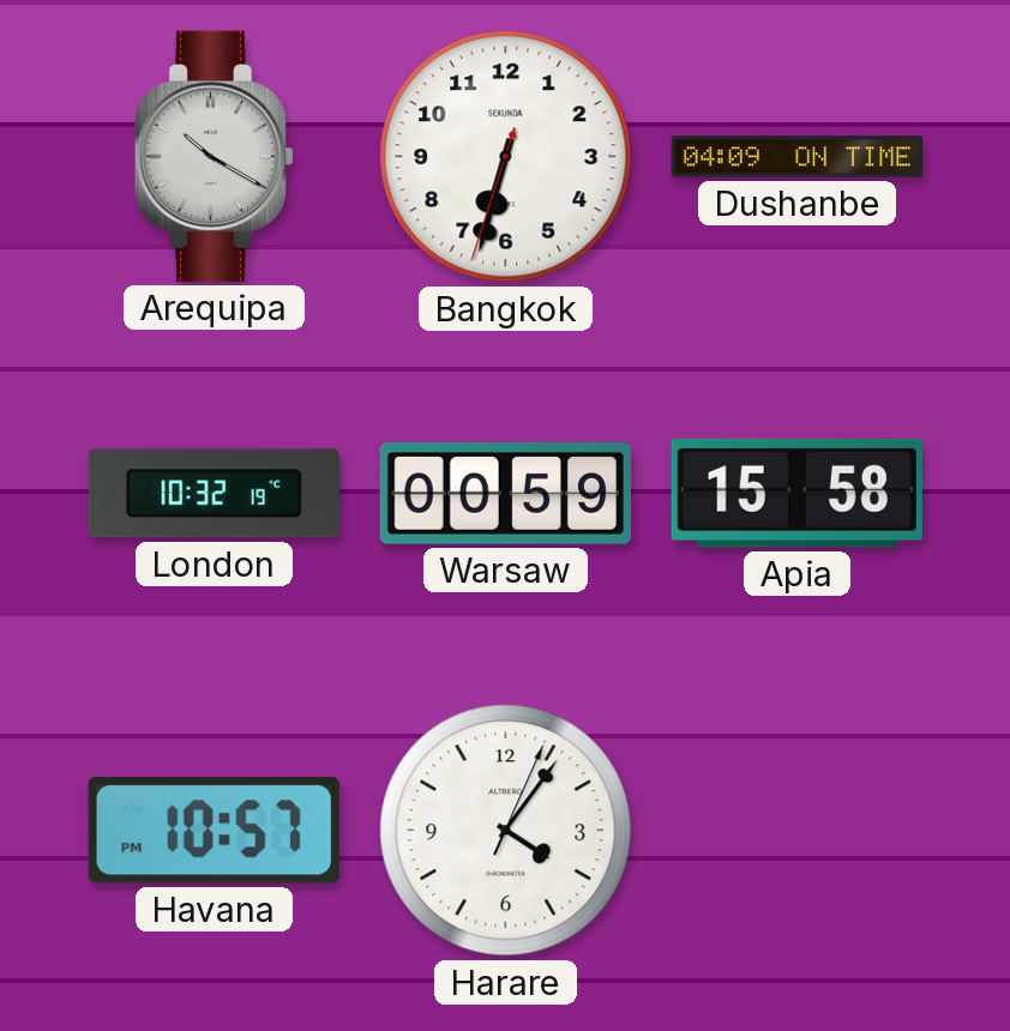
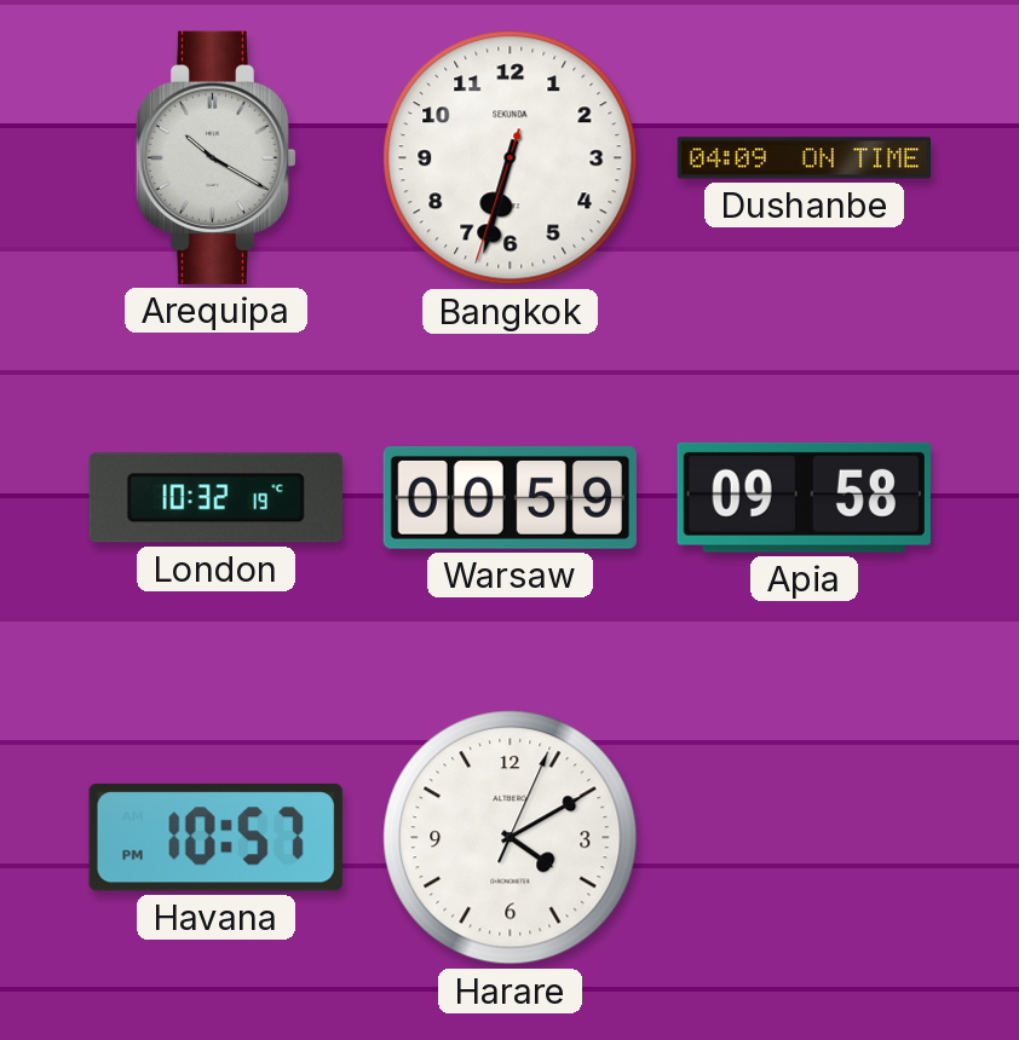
Apia: 15:58 -> 09:58 (804, 497)
Harare: 4:06 -> 4:10 (511, 838)
